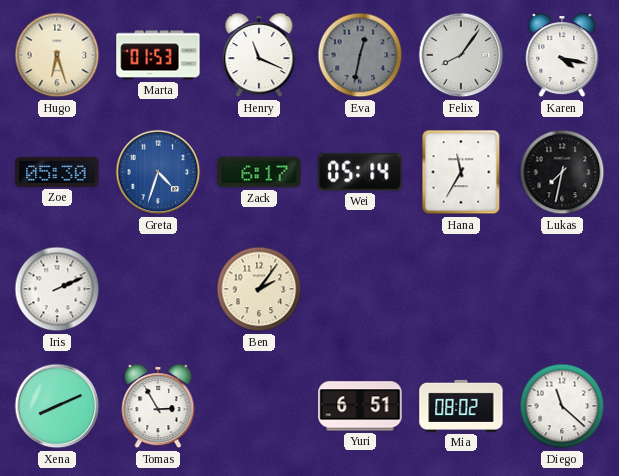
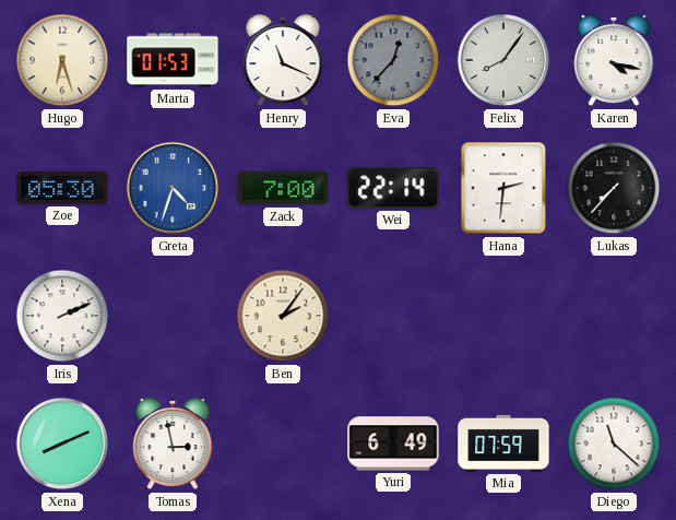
Eva: 12:32 -> 12:37 (393, 60)
Zack: 6:17 -> 7:00 (283, 188)
Wei: 05:14 -> 22:14 (393, 188)
Hana: 11:35 -> 2:31 (503, 188)
Lukas: 7:32 -> 7:37 (614, 188)
Tomas: 2:55 -> 2:58 (173, 445)
Yuri: 6:51 -> 6:49 (393, 444)
Mia: 08:02 -> 07:59 (503, 444)
